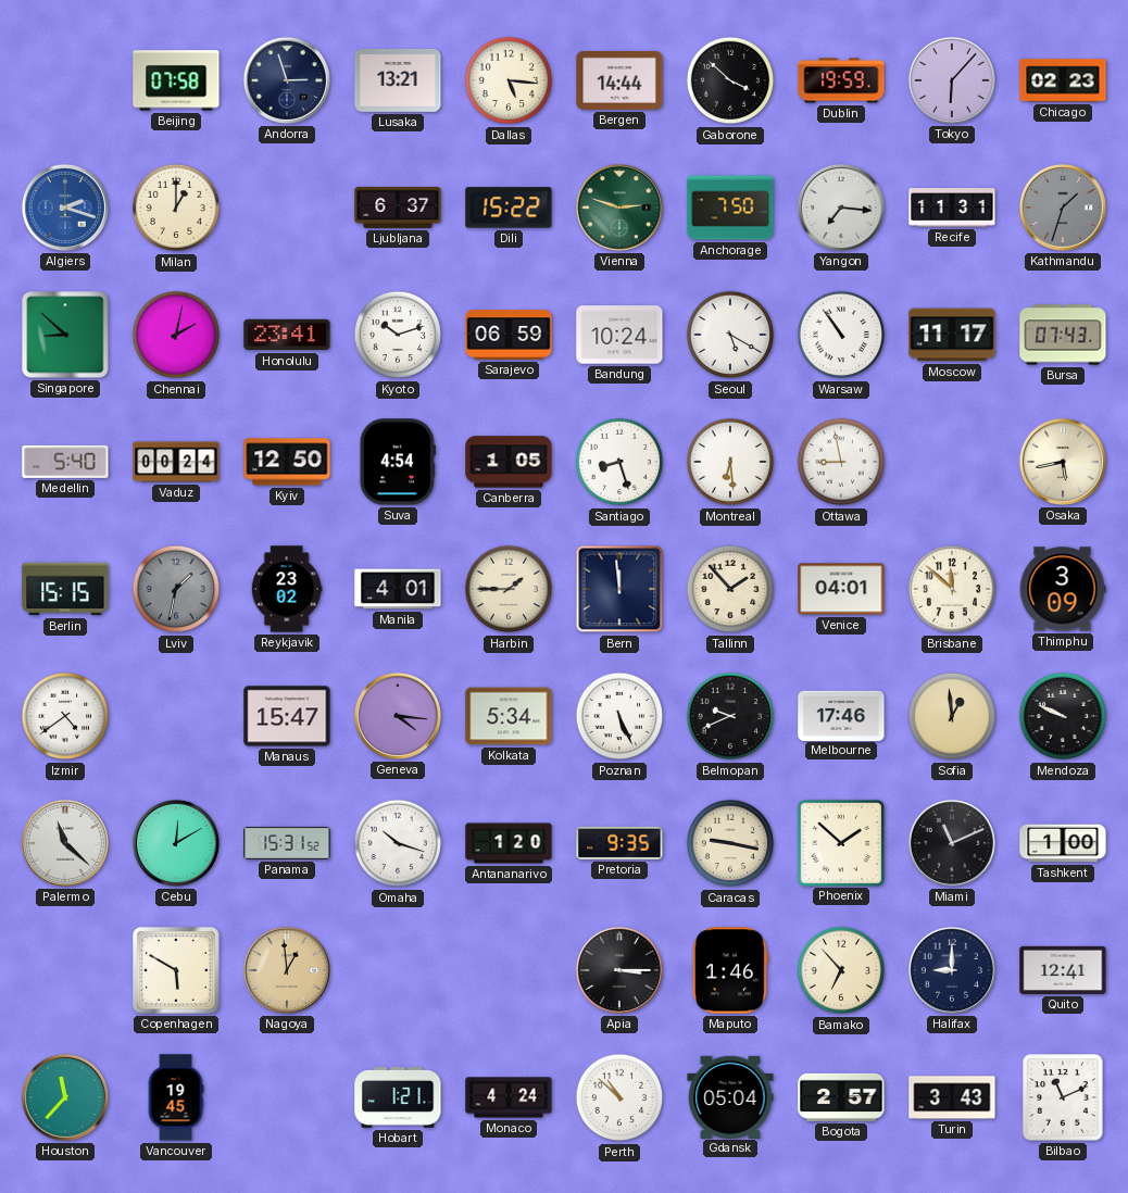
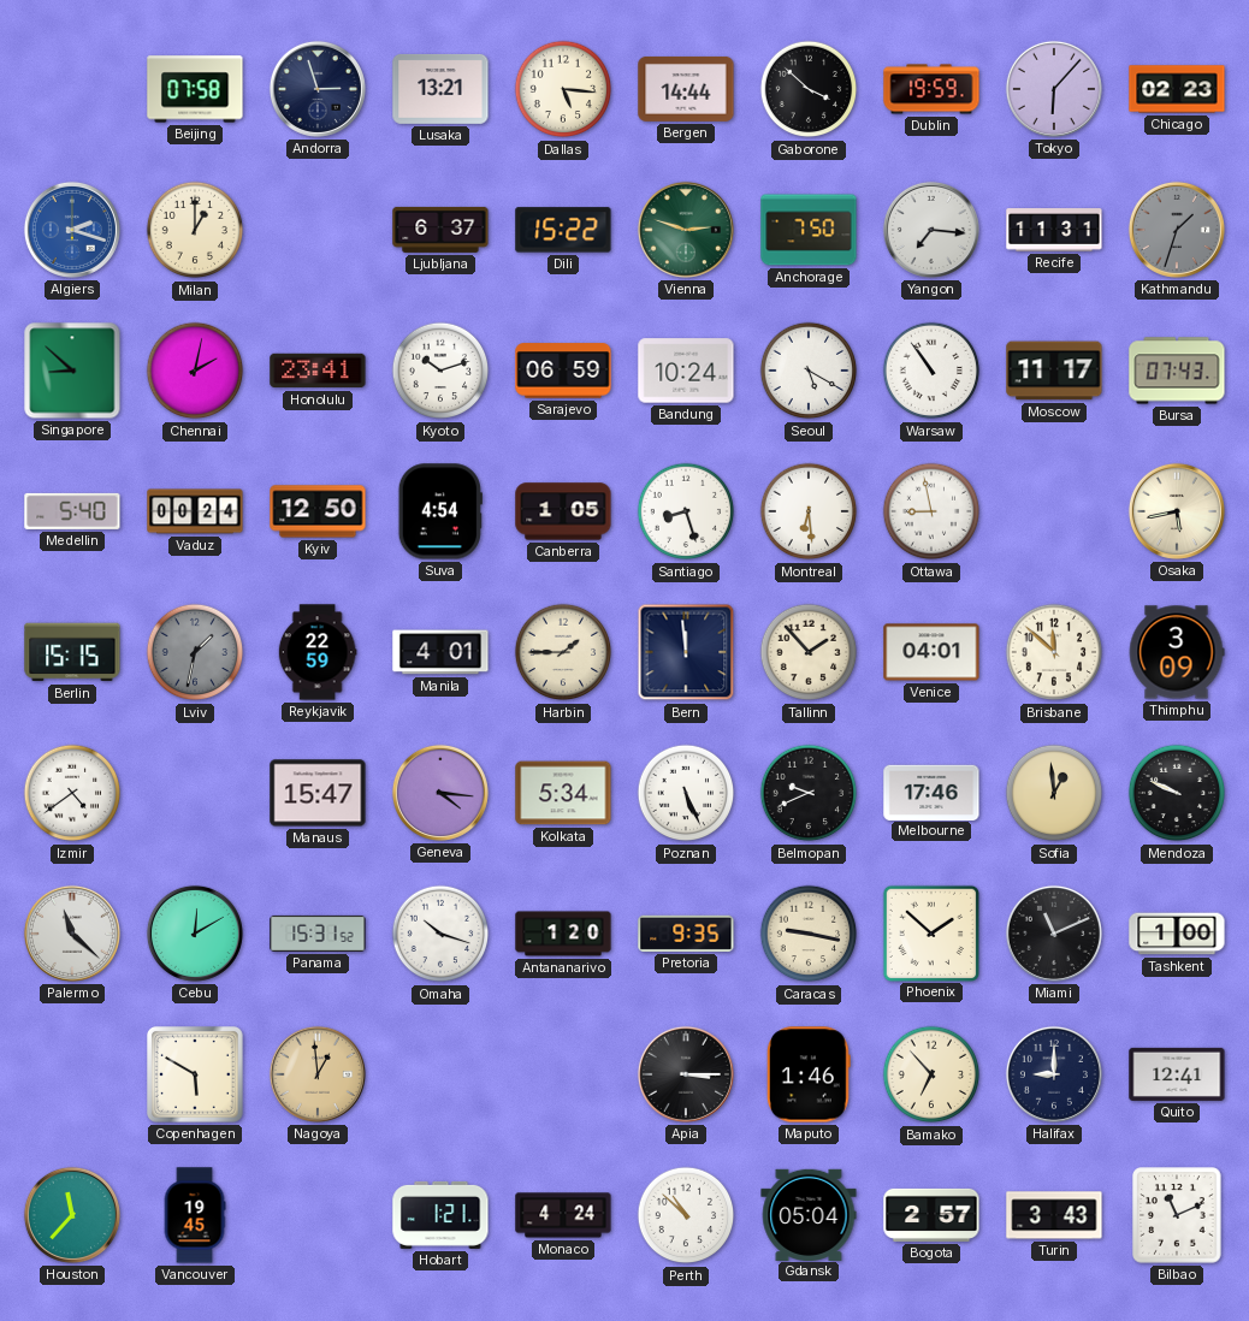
Reykjavik: 23:02 -> 22:59 (318, 652)
